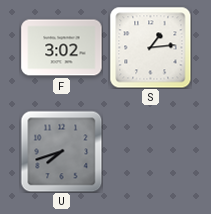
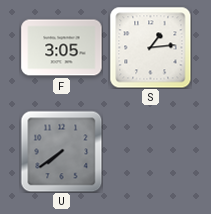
F: 3:02 -> 3:05 (62, 48)
U: 7:42 -> 7:39 (61, 151)
